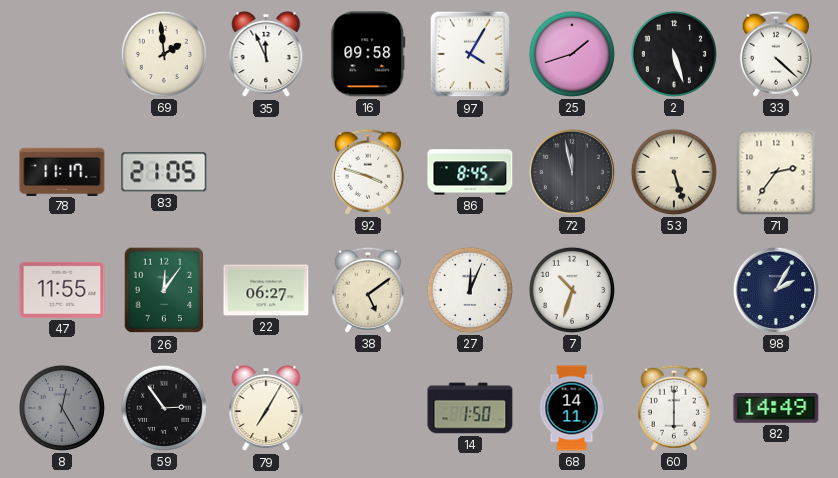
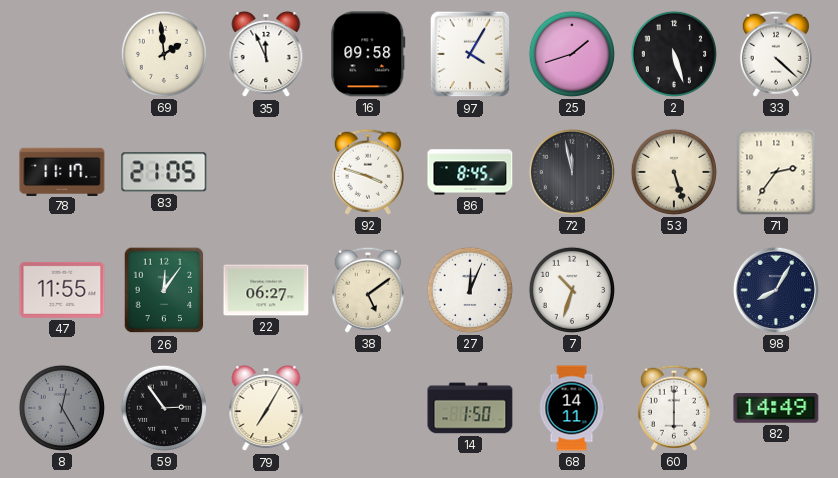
98: 2:05 -> 8:05 (776, 290)
